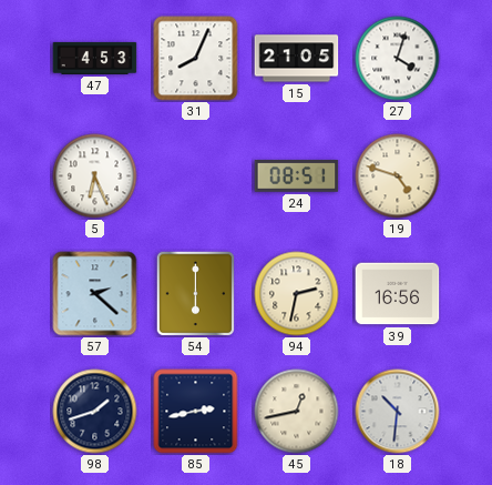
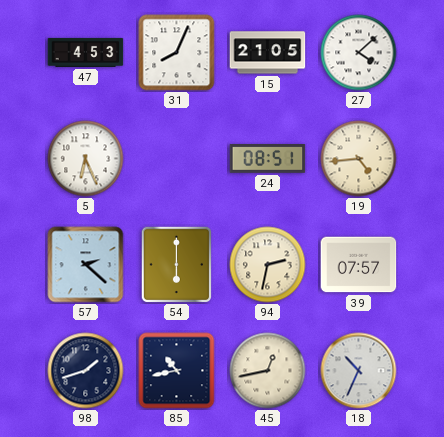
27: 4:03 -> 4:08 (359, 53)
19: 4:48 -> 4:44 (359, 159)
39: 16:56 -> 07:57 (359, 265)
85: 2:43 -> 10:43 (177, 371)
18: 10:31 -> 10:34 (359, 371)
